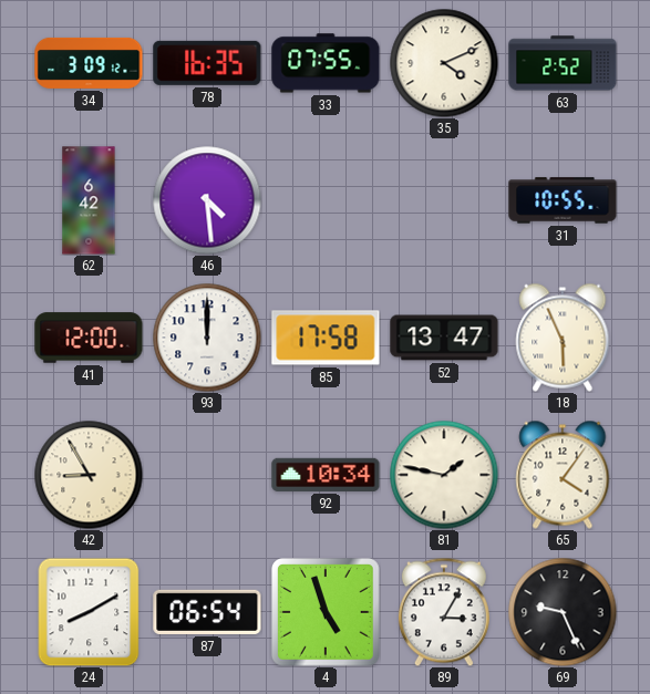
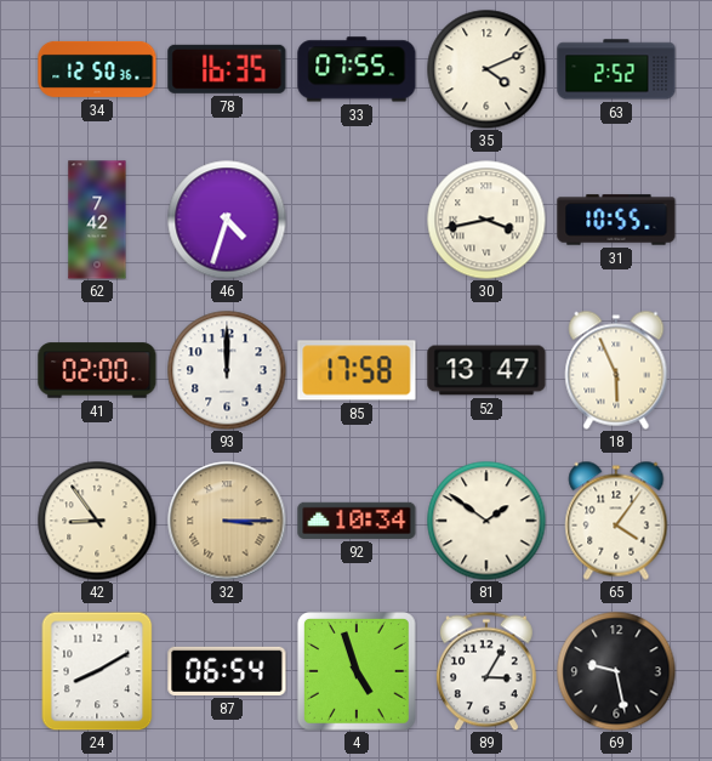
34: 3:09 -> 12:50 (97, 69)
62: 6:42 -> 7:42 (97, 220)
46: 4:29 -> 4:33 (227, 220)
30: none -> 3:43 (486, 220)
41: 12:00 -> 02:00 (97, 370)
42: 8:55 -> 8:54 (97, 521)
32: none -> 3:15 (227, 521)
81: 1:47 -> 1:51 (486, 521)
69: 9:26 -> 9:28 (616, 671)
